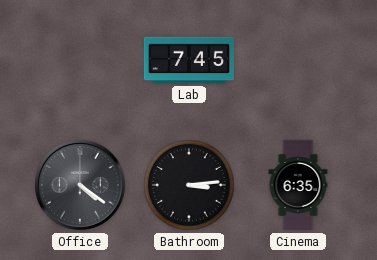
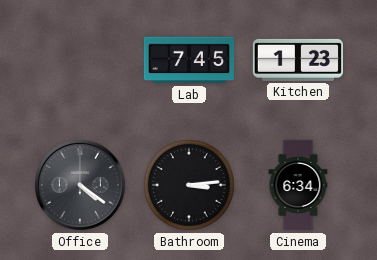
Kitchen: none -> 1:23 (297, 60)
Cinema: 6:35 -> 6:34 (298, 185)
